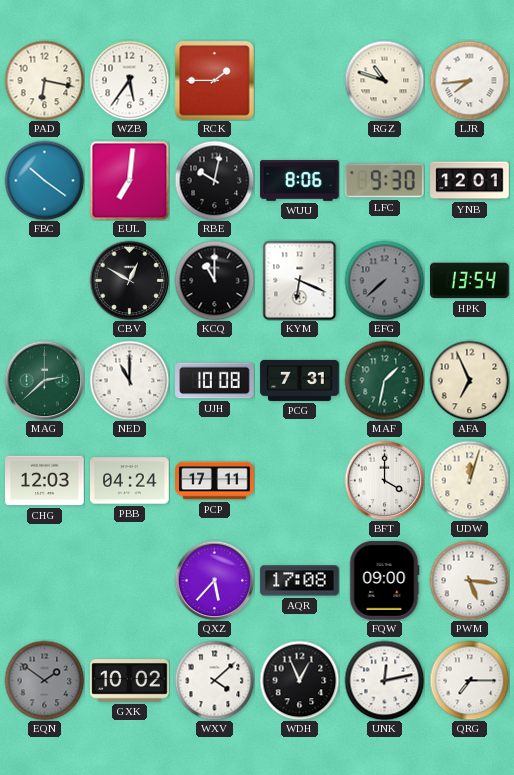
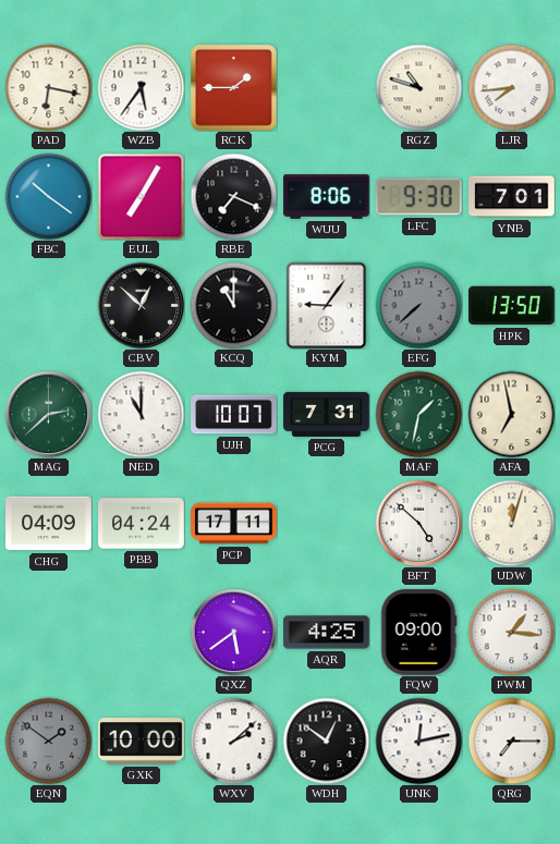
EUL: 7:01 -> 7:05 (141, 196)
RBE: 10:02 -> 7:19 (233, 196)
YNB: 12:01 -> 7:01 (512, 197)
CBV: 12:50 -> 12:52 (141, 305)
KYM: 6:19 -> 9:06 (327, 305)
HPK: 13:54 -> 13:50 (512, 306)
UJH: 10:08 -> 10:07 (234, 415)
AFA: 6:56 -> 6:58 (511, 414)
CHG: 12:03 -> 04:09 (49, 524)
BFT: 4:00 -> 4:52 (418, 523)
QXZ: 5:37 -> 5:39 (233, 632)
AQR: 17:08 -> 4:25 (327, 633)
PWM: 5:16 -> 1:16 (511, 632)
GXK: 10:02 -> 10:00 (142, 742)
WXV: 4:08 -> 2:08 (233, 741)
WDH: 12:56 -> 12:51 (326, 741)
